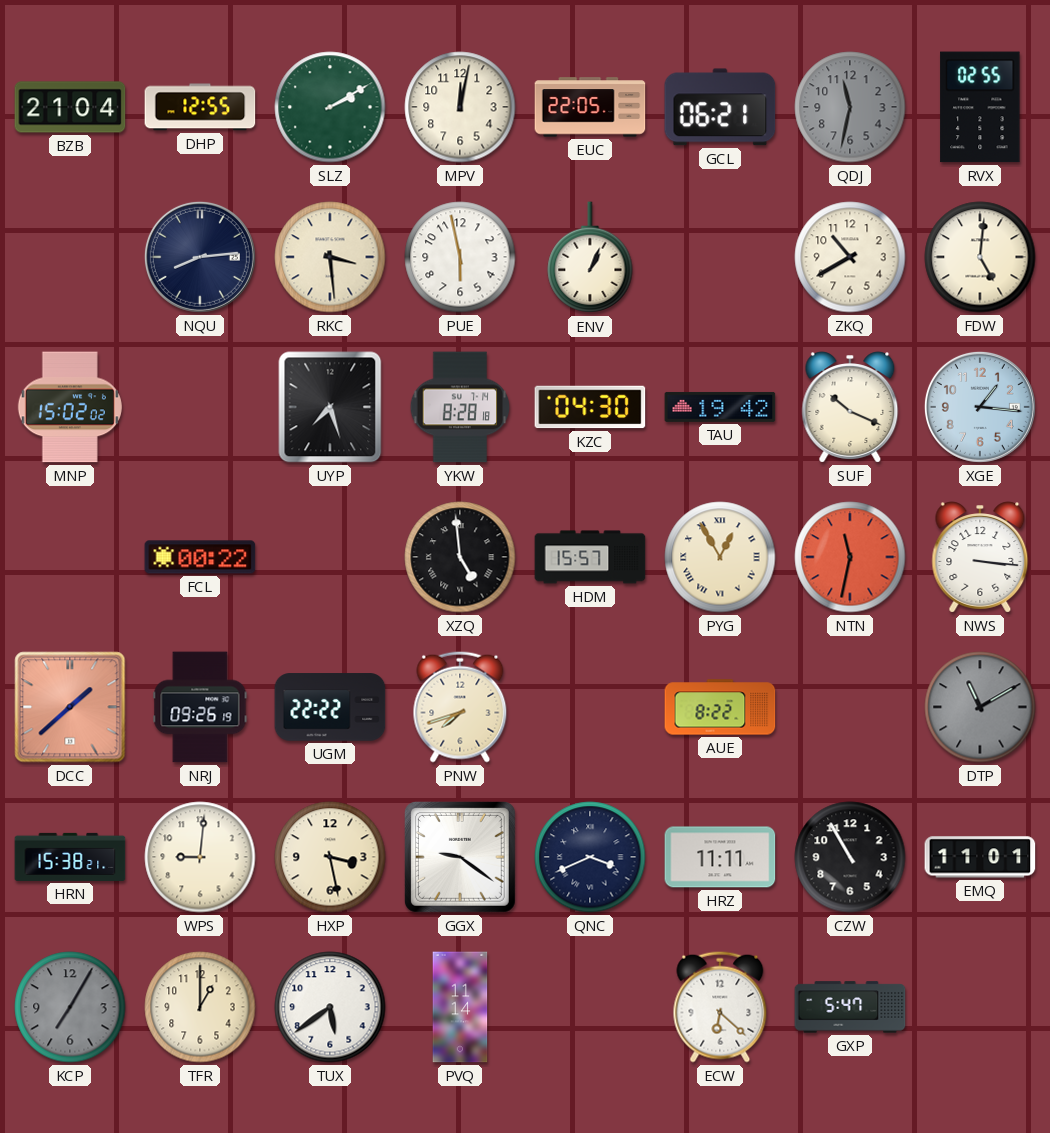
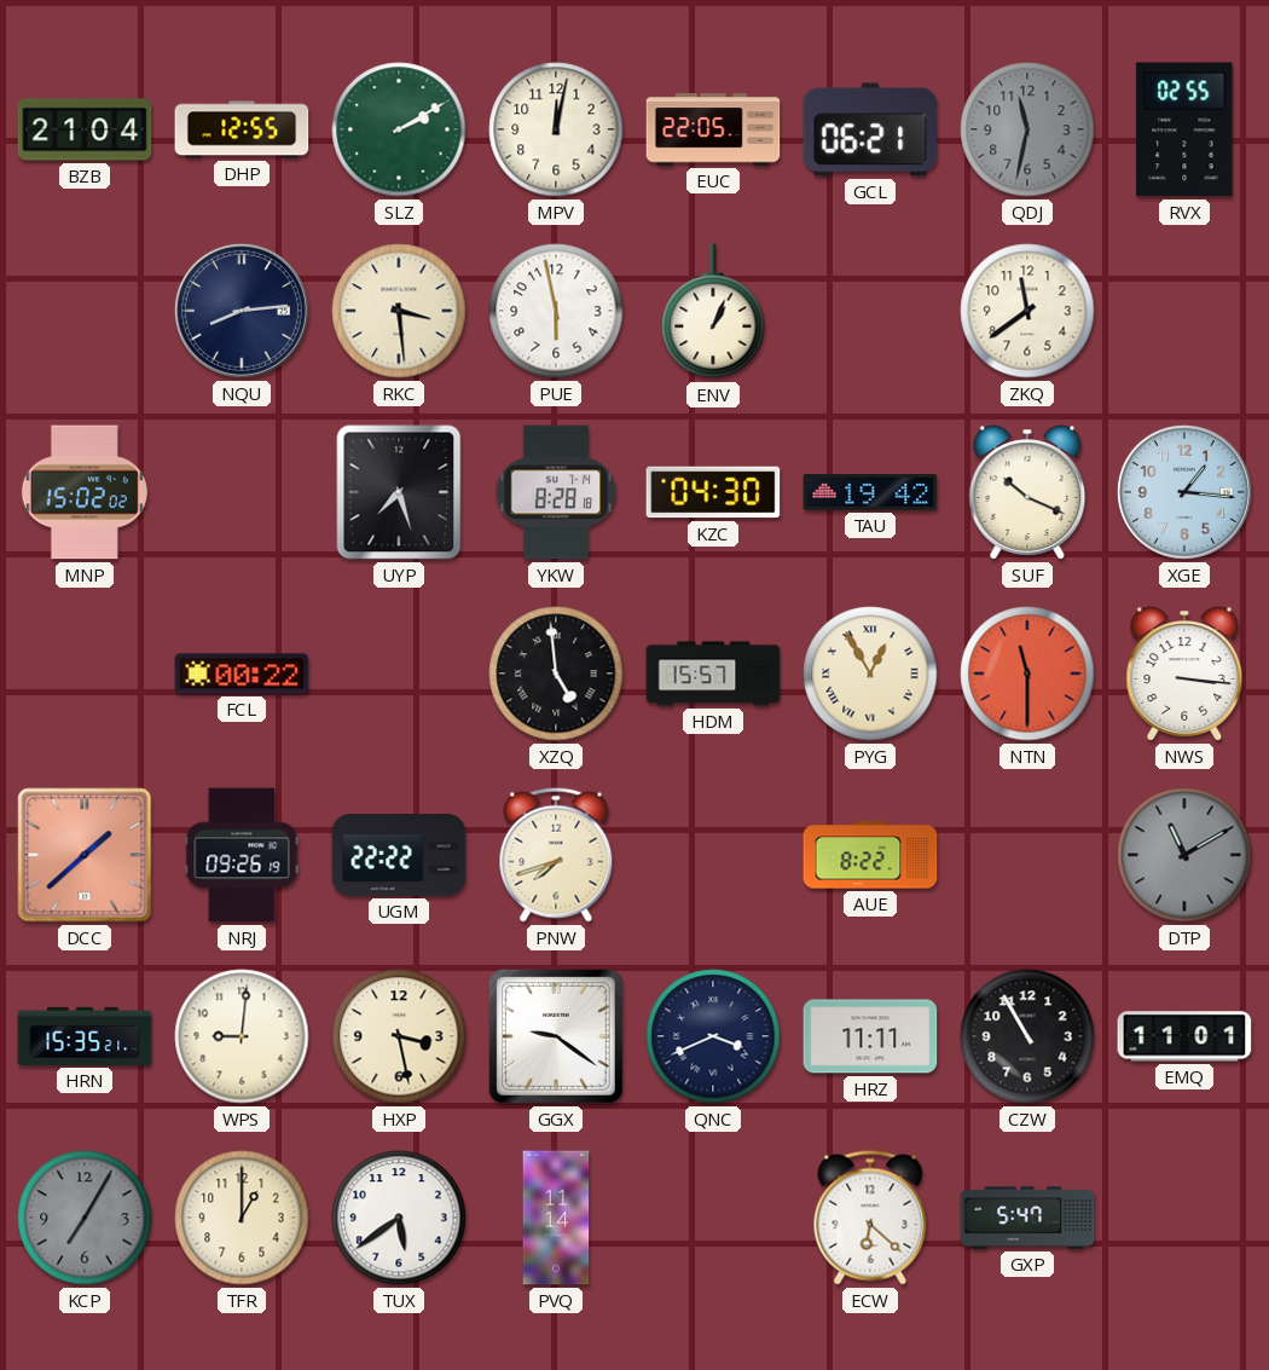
ZKQ: 10:40 -> 11:39 (1027, 311)
FDW: 5:01 -> none (980, 257)
NTN: 11:32 -> 11:30 (1027, 674)
HRN: 15:38 -> 15:35 (85, 1036)
